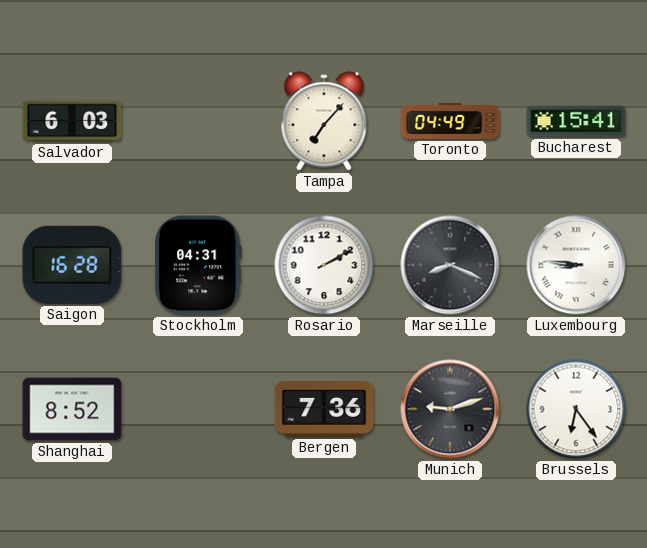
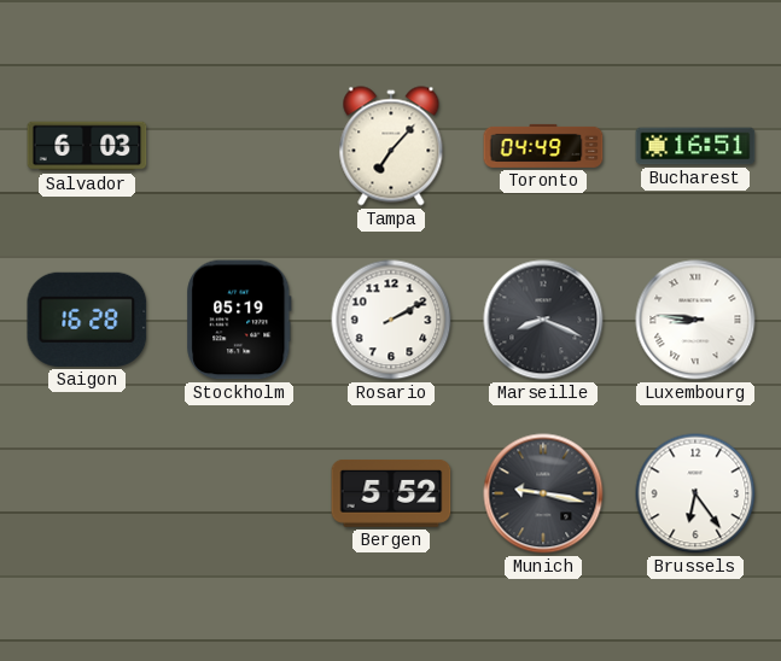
Bucharest: 15:41 -> 16:51 (695, 146)
Stockholm: 04:31 -> 05:19 (239, 320)
Shanghai: 8:52 -> none (72, 409)
Bergen: 7:36 -> 5:52 (391, 493)
Munich: 9:12 -> 9:17 (543, 493)
